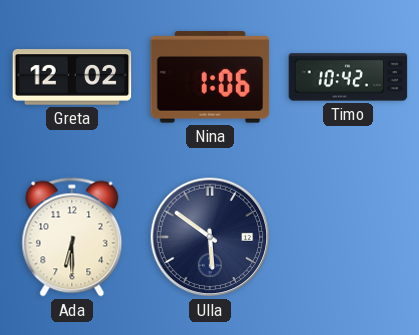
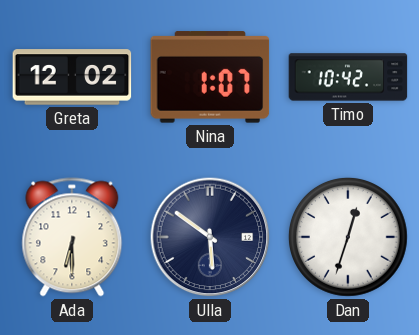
Nina: 1:06 -> 1:07 (210, 77)
Dan: none -> 12:33 (348, 237)
